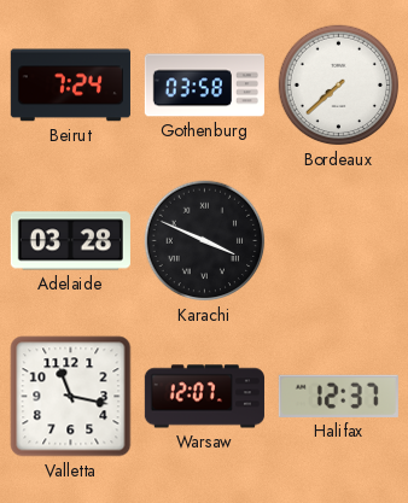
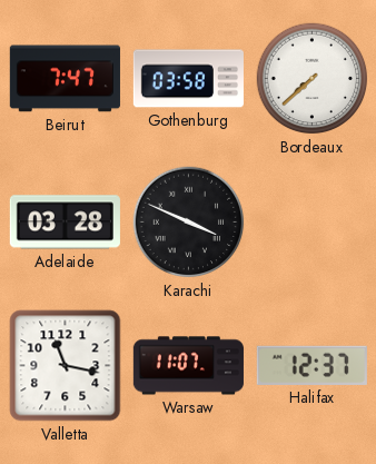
Beirut: 7:24 -> 7:47 (65, 79)
Warsaw: 12:07 -> 11:07 (188, 366)
